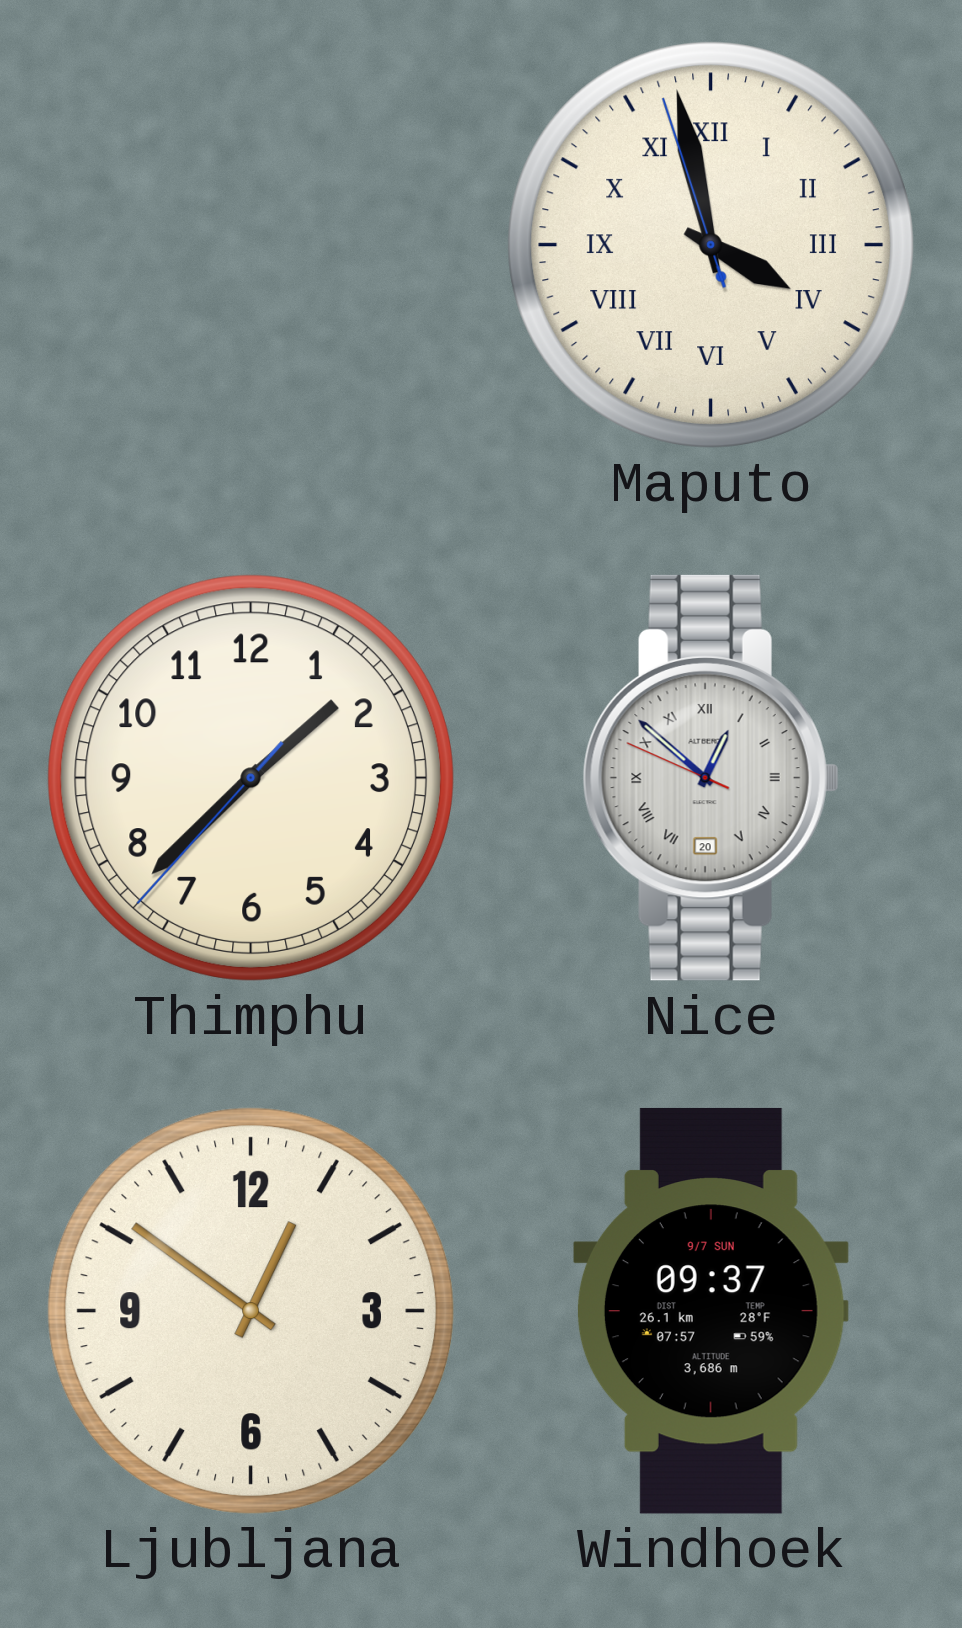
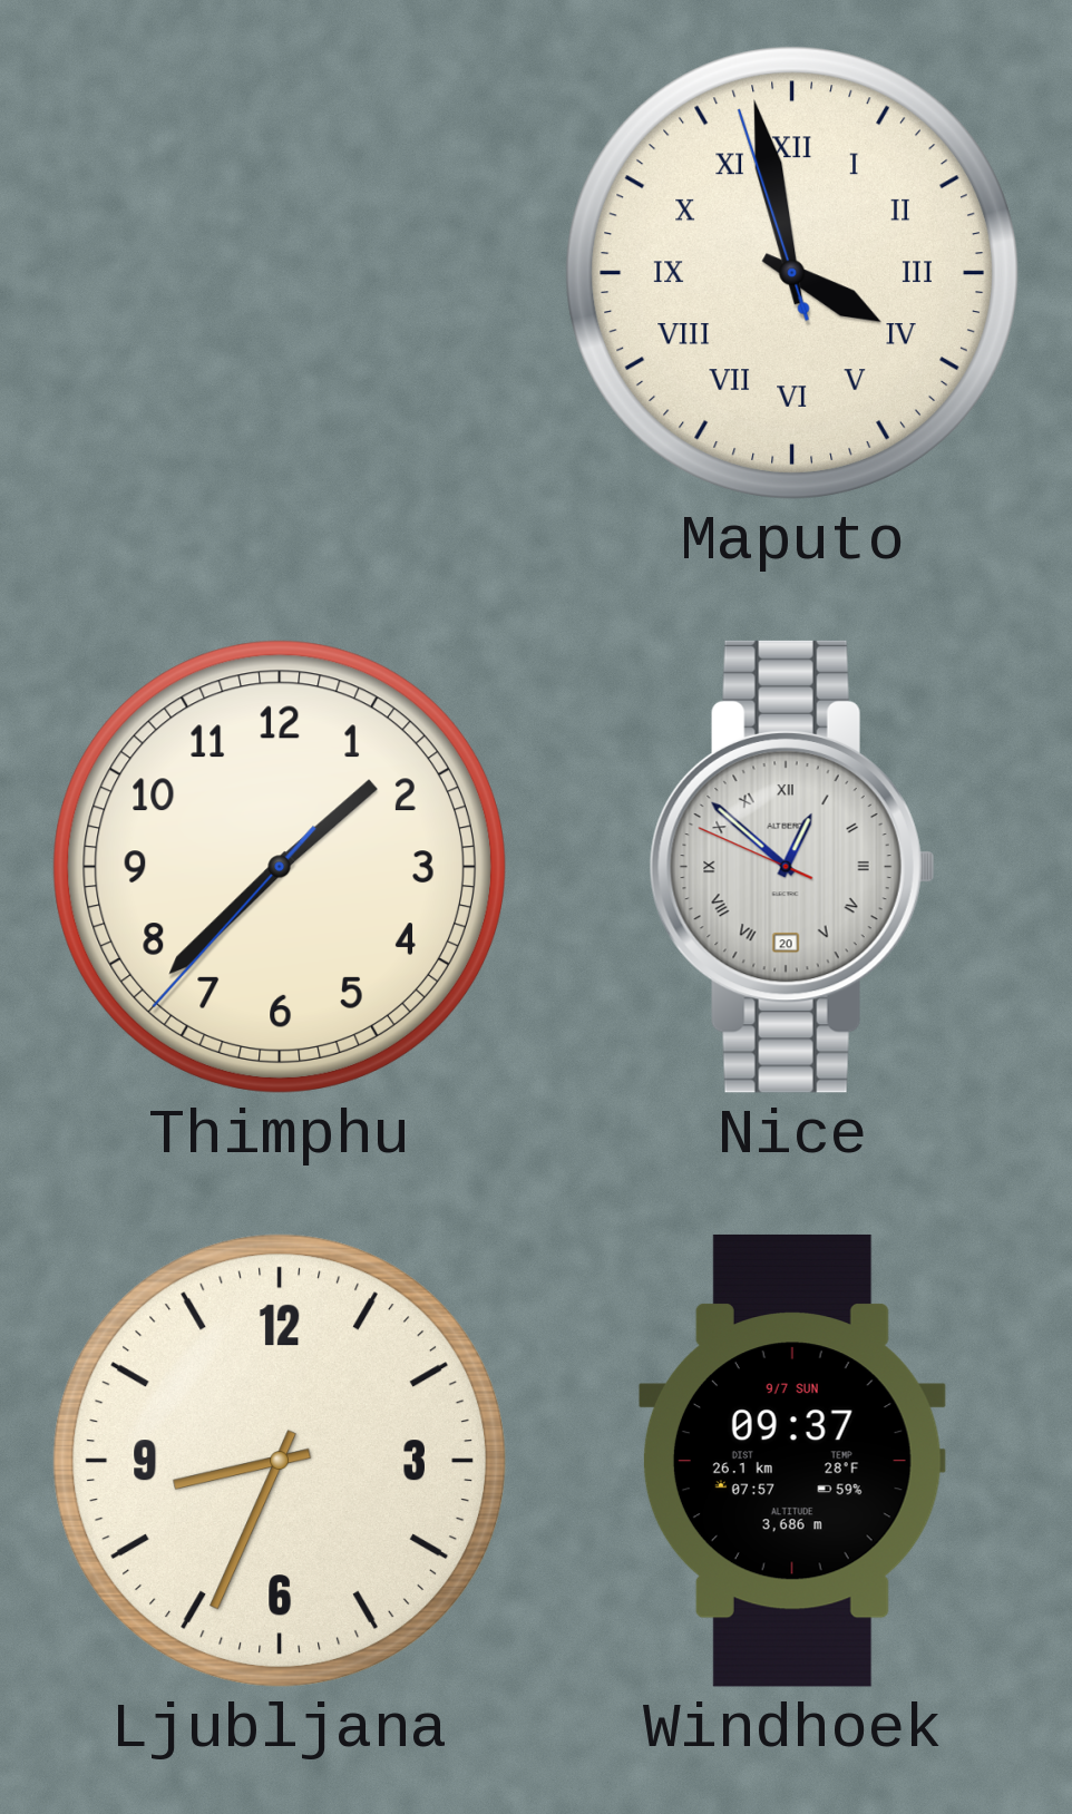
Ljubljana: 12:51 -> 8:34 (280, 1461)
